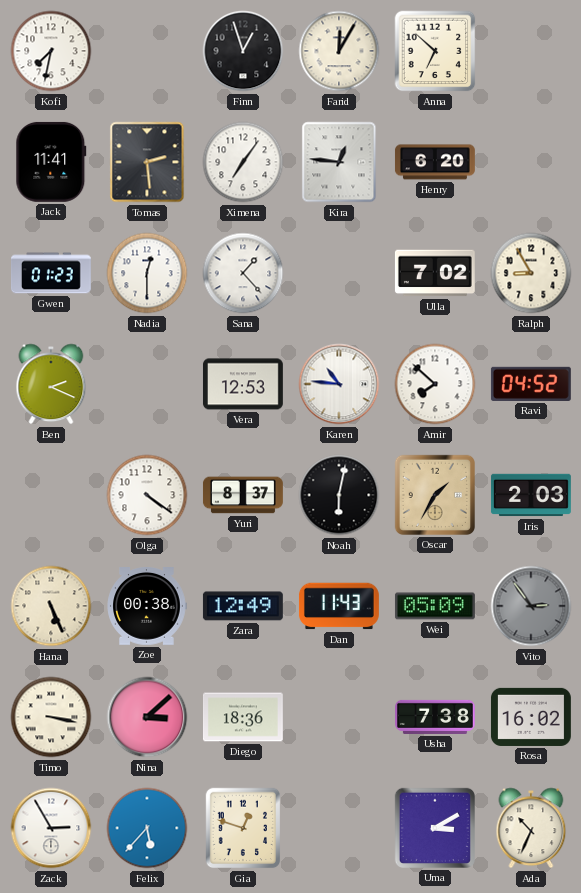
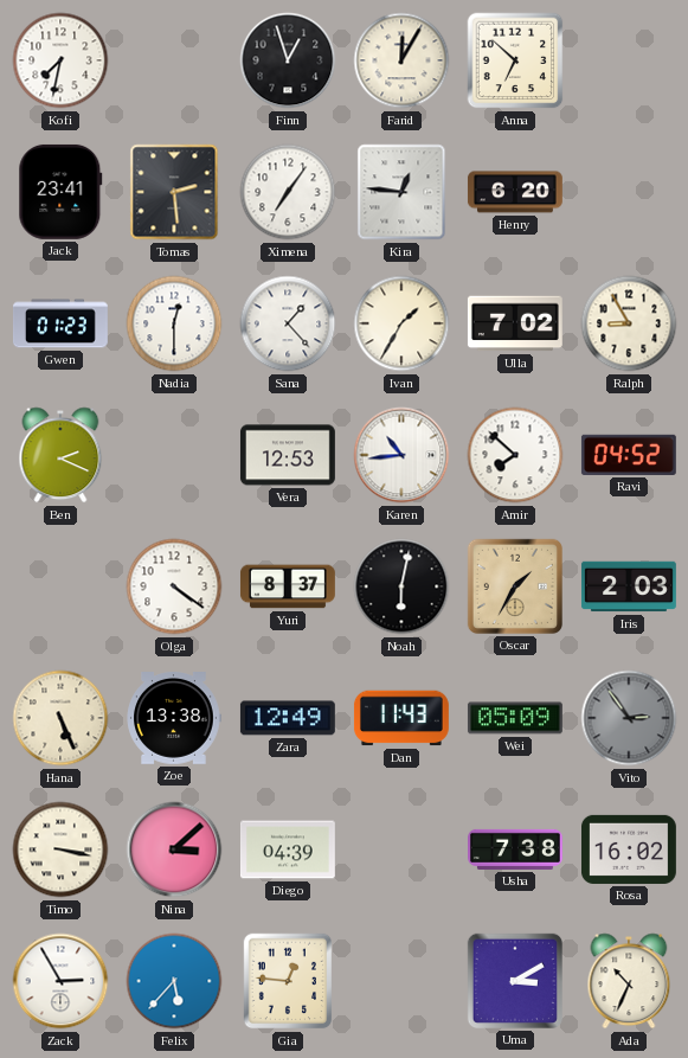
Jack: 11:41 -> 23:41 (60, 192)
Ivan: none -> 1:35 (401, 323)
Karen: 10:46 -> 10:44 (401, 455)
Zoe: 00:38 -> 13:38 (174, 719)
Diego: 18:36 -> 04:39 (288, 849)
Gia: 12:48 -> 12:46 (288, 981)
